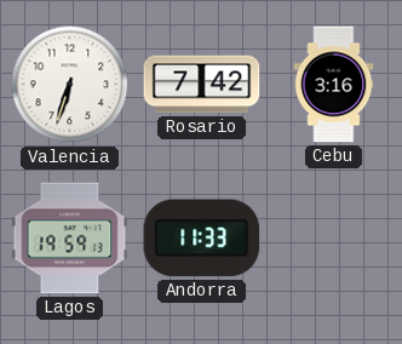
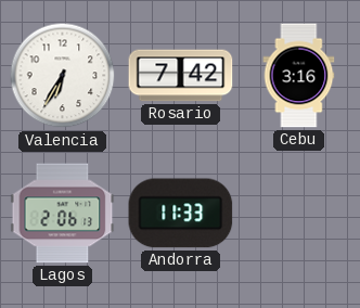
Valencia: 6:33 -> 6:35 (63, 76)
Lagos: 19:59 -> 2:06 (63, 214)
